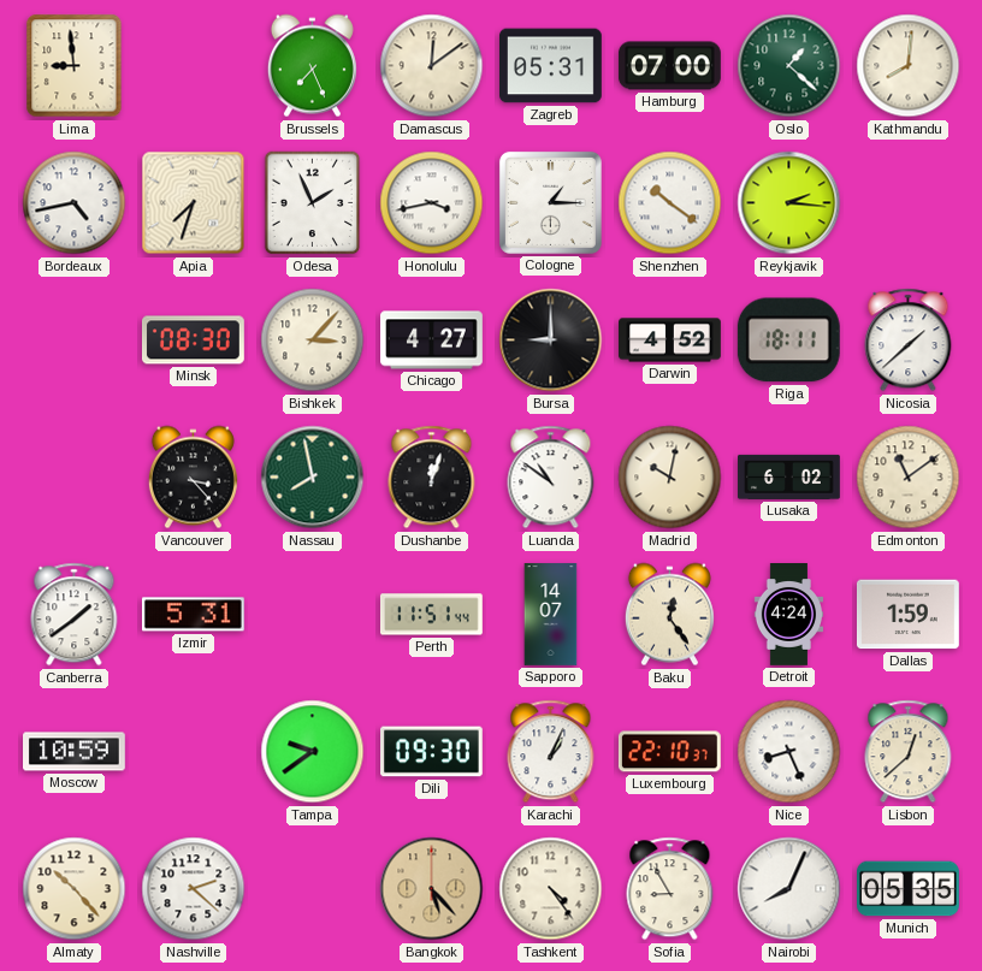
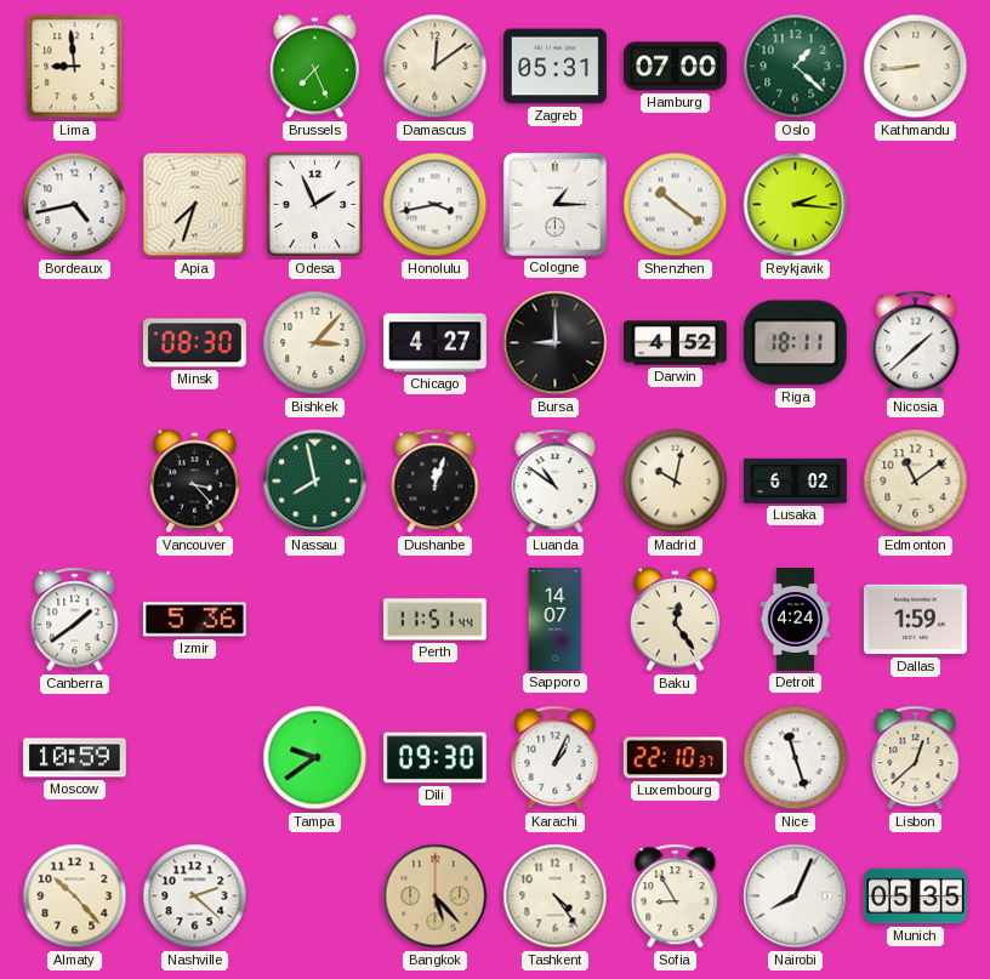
Kathmandu: 8:01 -> 8:44 (916, 67)
Izmir: 5:31 -> 5:36 (194, 620)
Nice: 8:26 -> 11:27 (796, 758)
